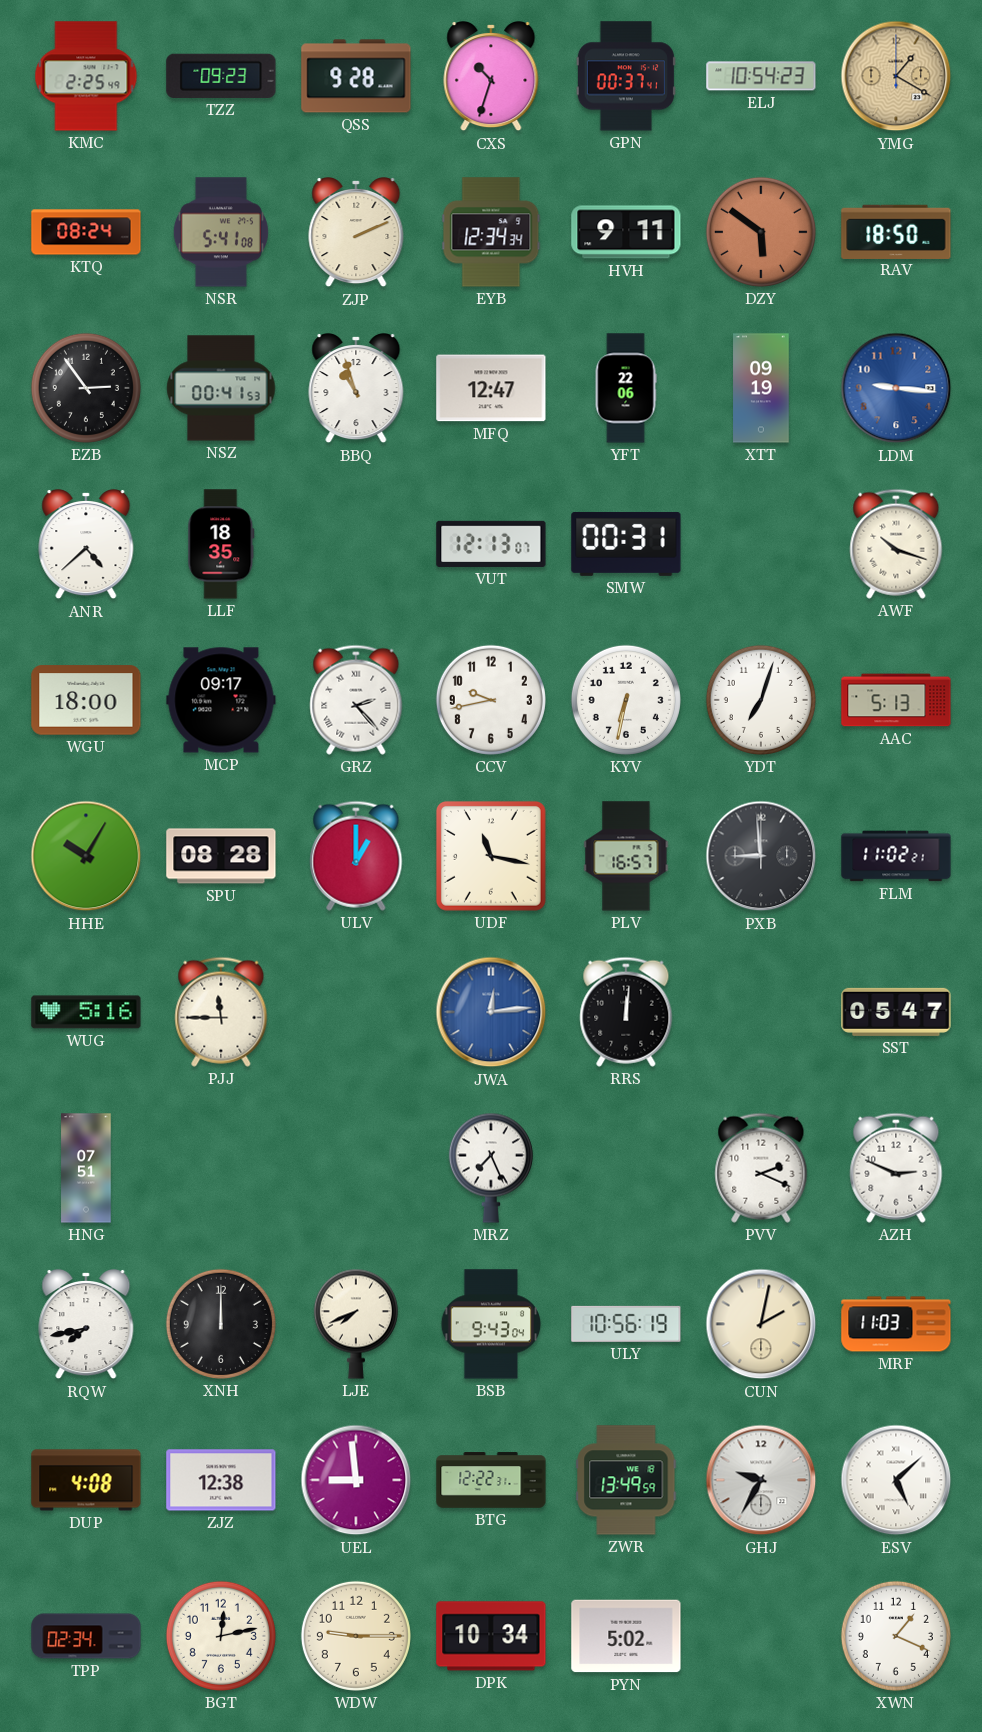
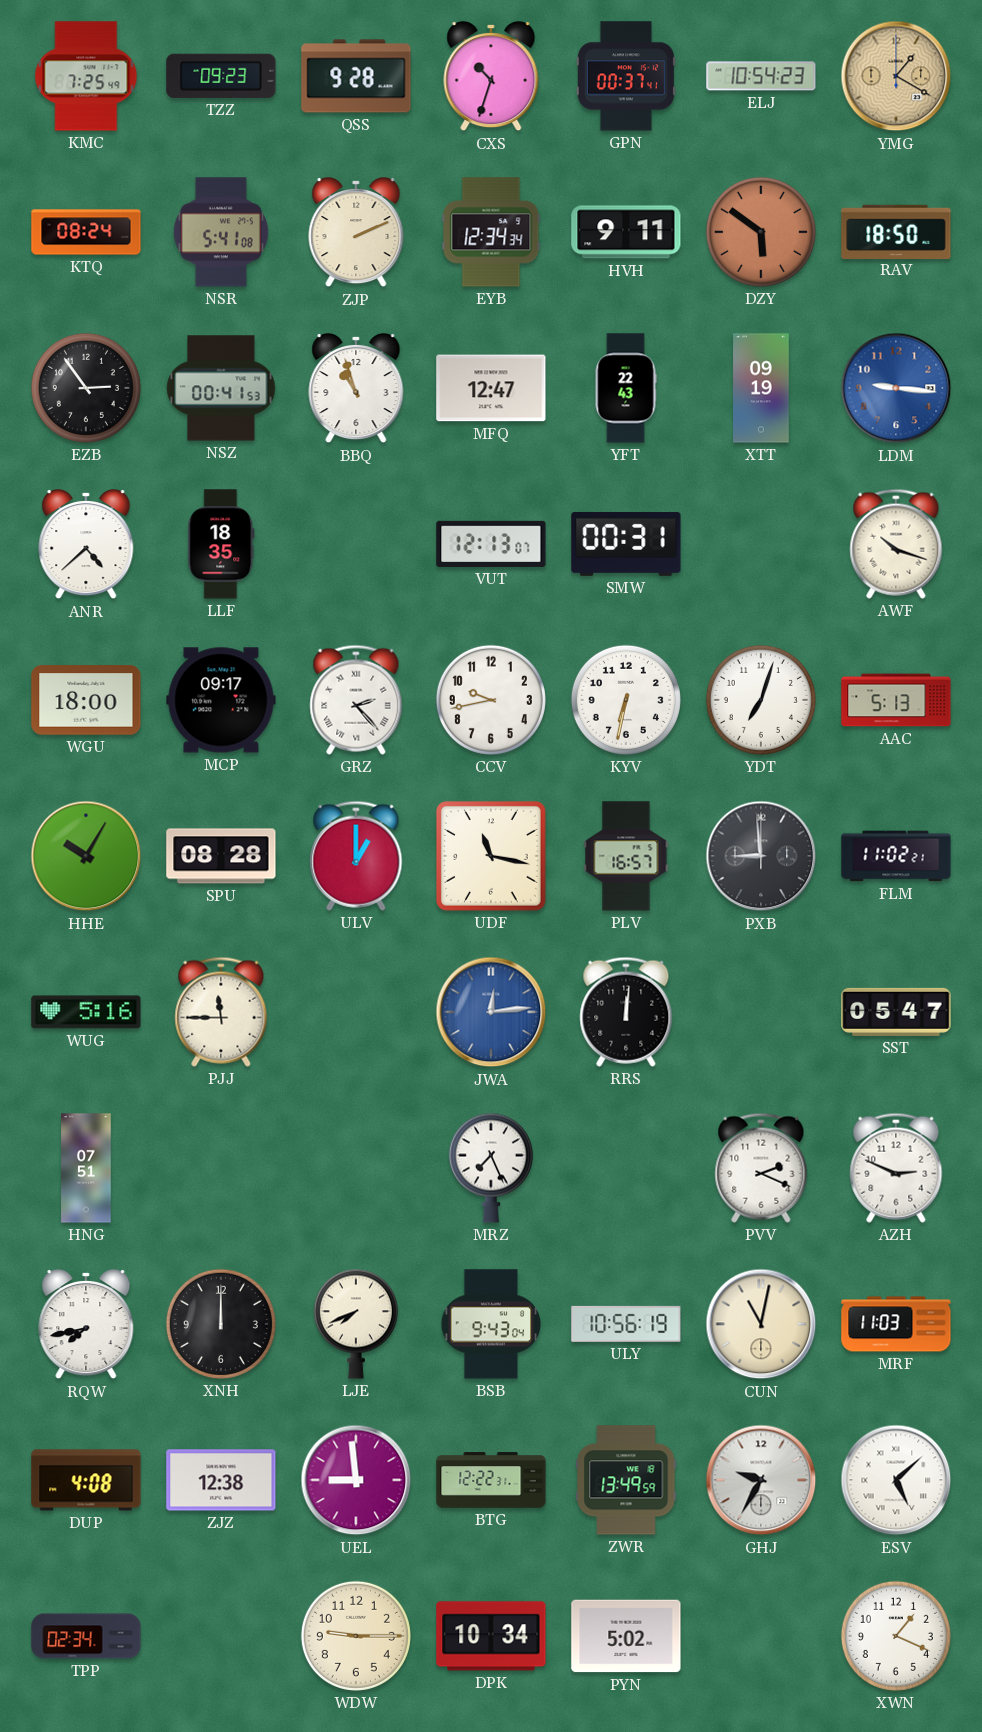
KMC: 2:25 -> 7:25 (86, 76)
YFT: 22:06 -> 22:43 (626, 388)
CUN: 2:02 -> 11:02 (761, 1324)
BGT: 12:13 -> none (221, 1636)
